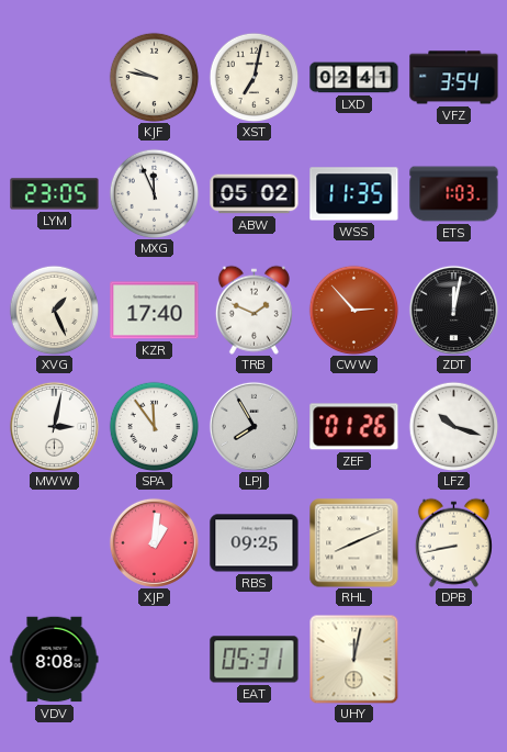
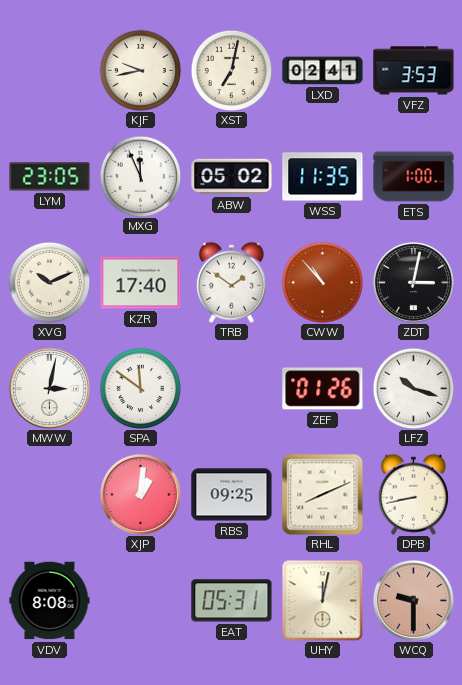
KJF: 9:47 -> 9:43 (140, 70)
VFZ: 3:54 -> 3:53 (414, 71)
ETS: 1:03 -> 1:00 (414, 177)
XVG: 1:26 -> 10:11 (49, 282)
TRB: 1:49 -> 1:51 (231, 282)
CWW: 2:53 -> 10:53 (322, 282)
ZDT: 12:02 -> 3:02 (413, 282)
SPA: 11:54 -> 11:51 (140, 388)
LPJ: 7:55 -> none (253, 426)
WCQ: none -> 9:30 (413, 600)
